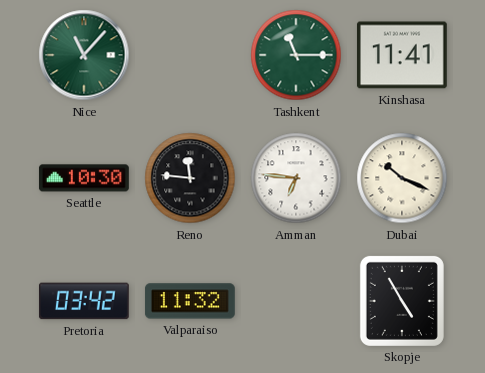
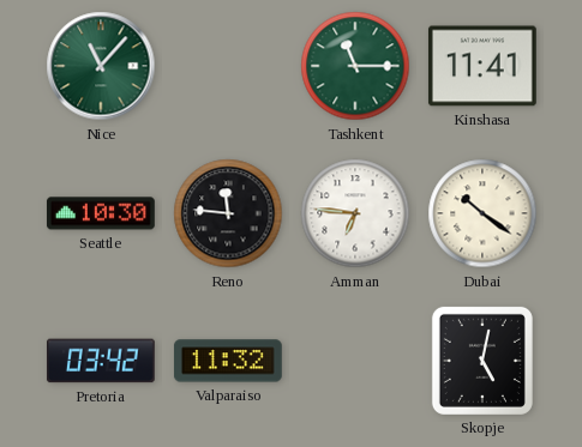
Dubai: 10:19 -> 10:21 (482, 213)
Skopje: 4:55 -> 5:02 (482, 361)
